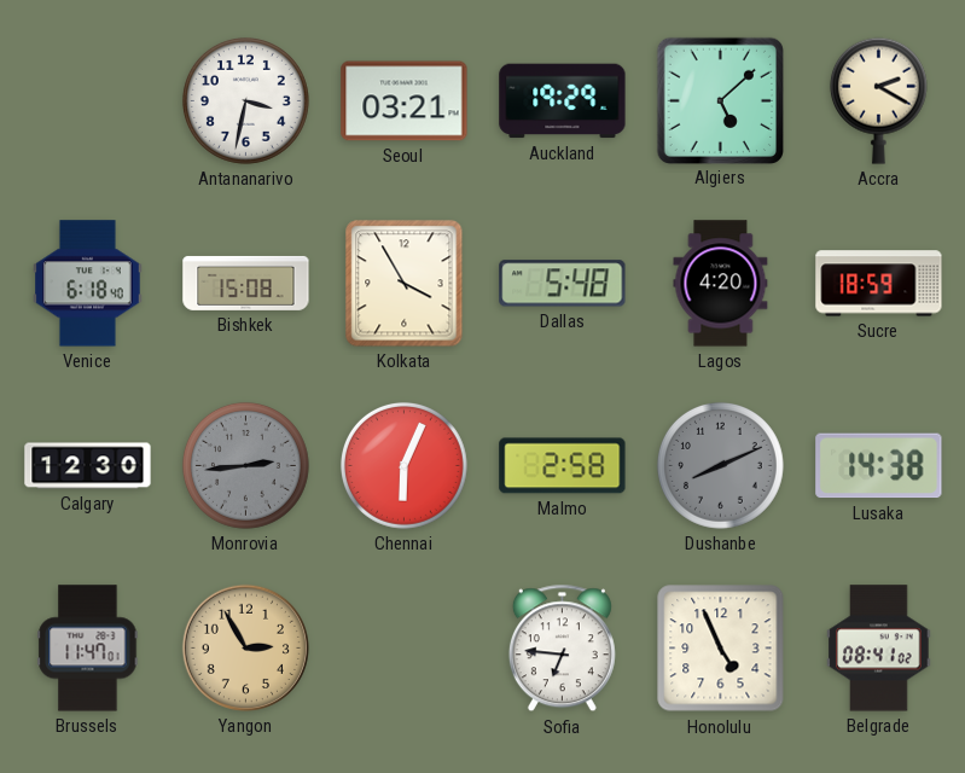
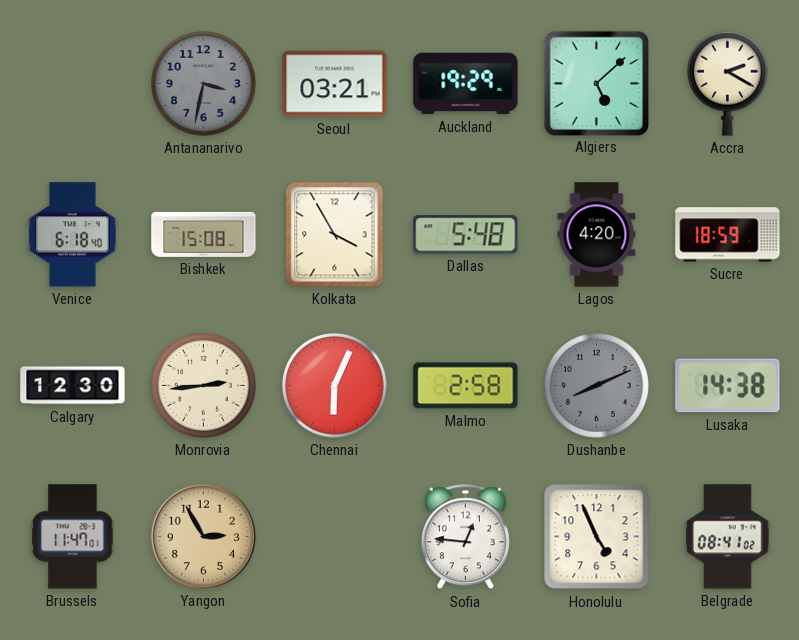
Antananarivo dial: white -> grey (203, 83)
Monrovia dial: grey -> cream (203, 385)
Sofia: 6:46 -> 12:46 (465, 537)
